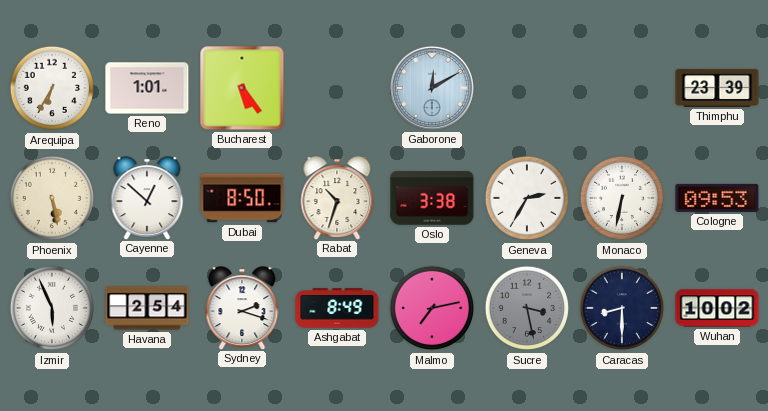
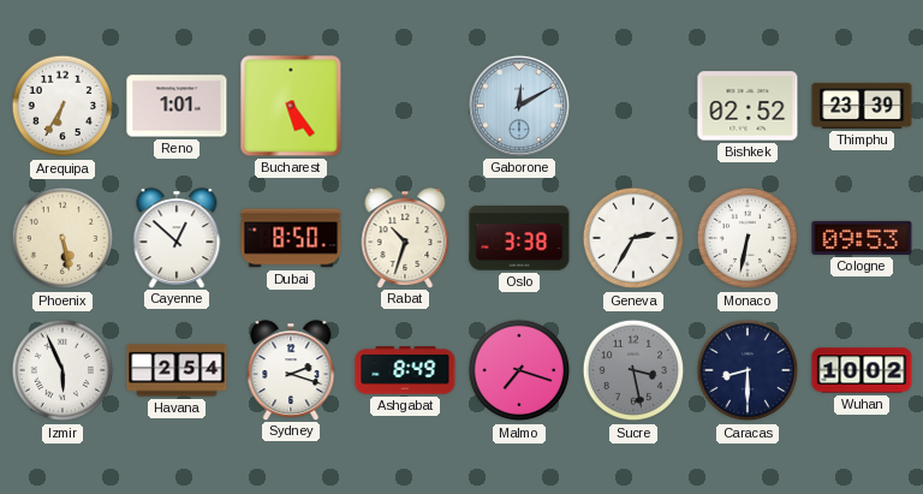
Bishkek: none -> 02:52 (748, 106)
Malmo: 7:13 -> 7:18 (519, 370)
